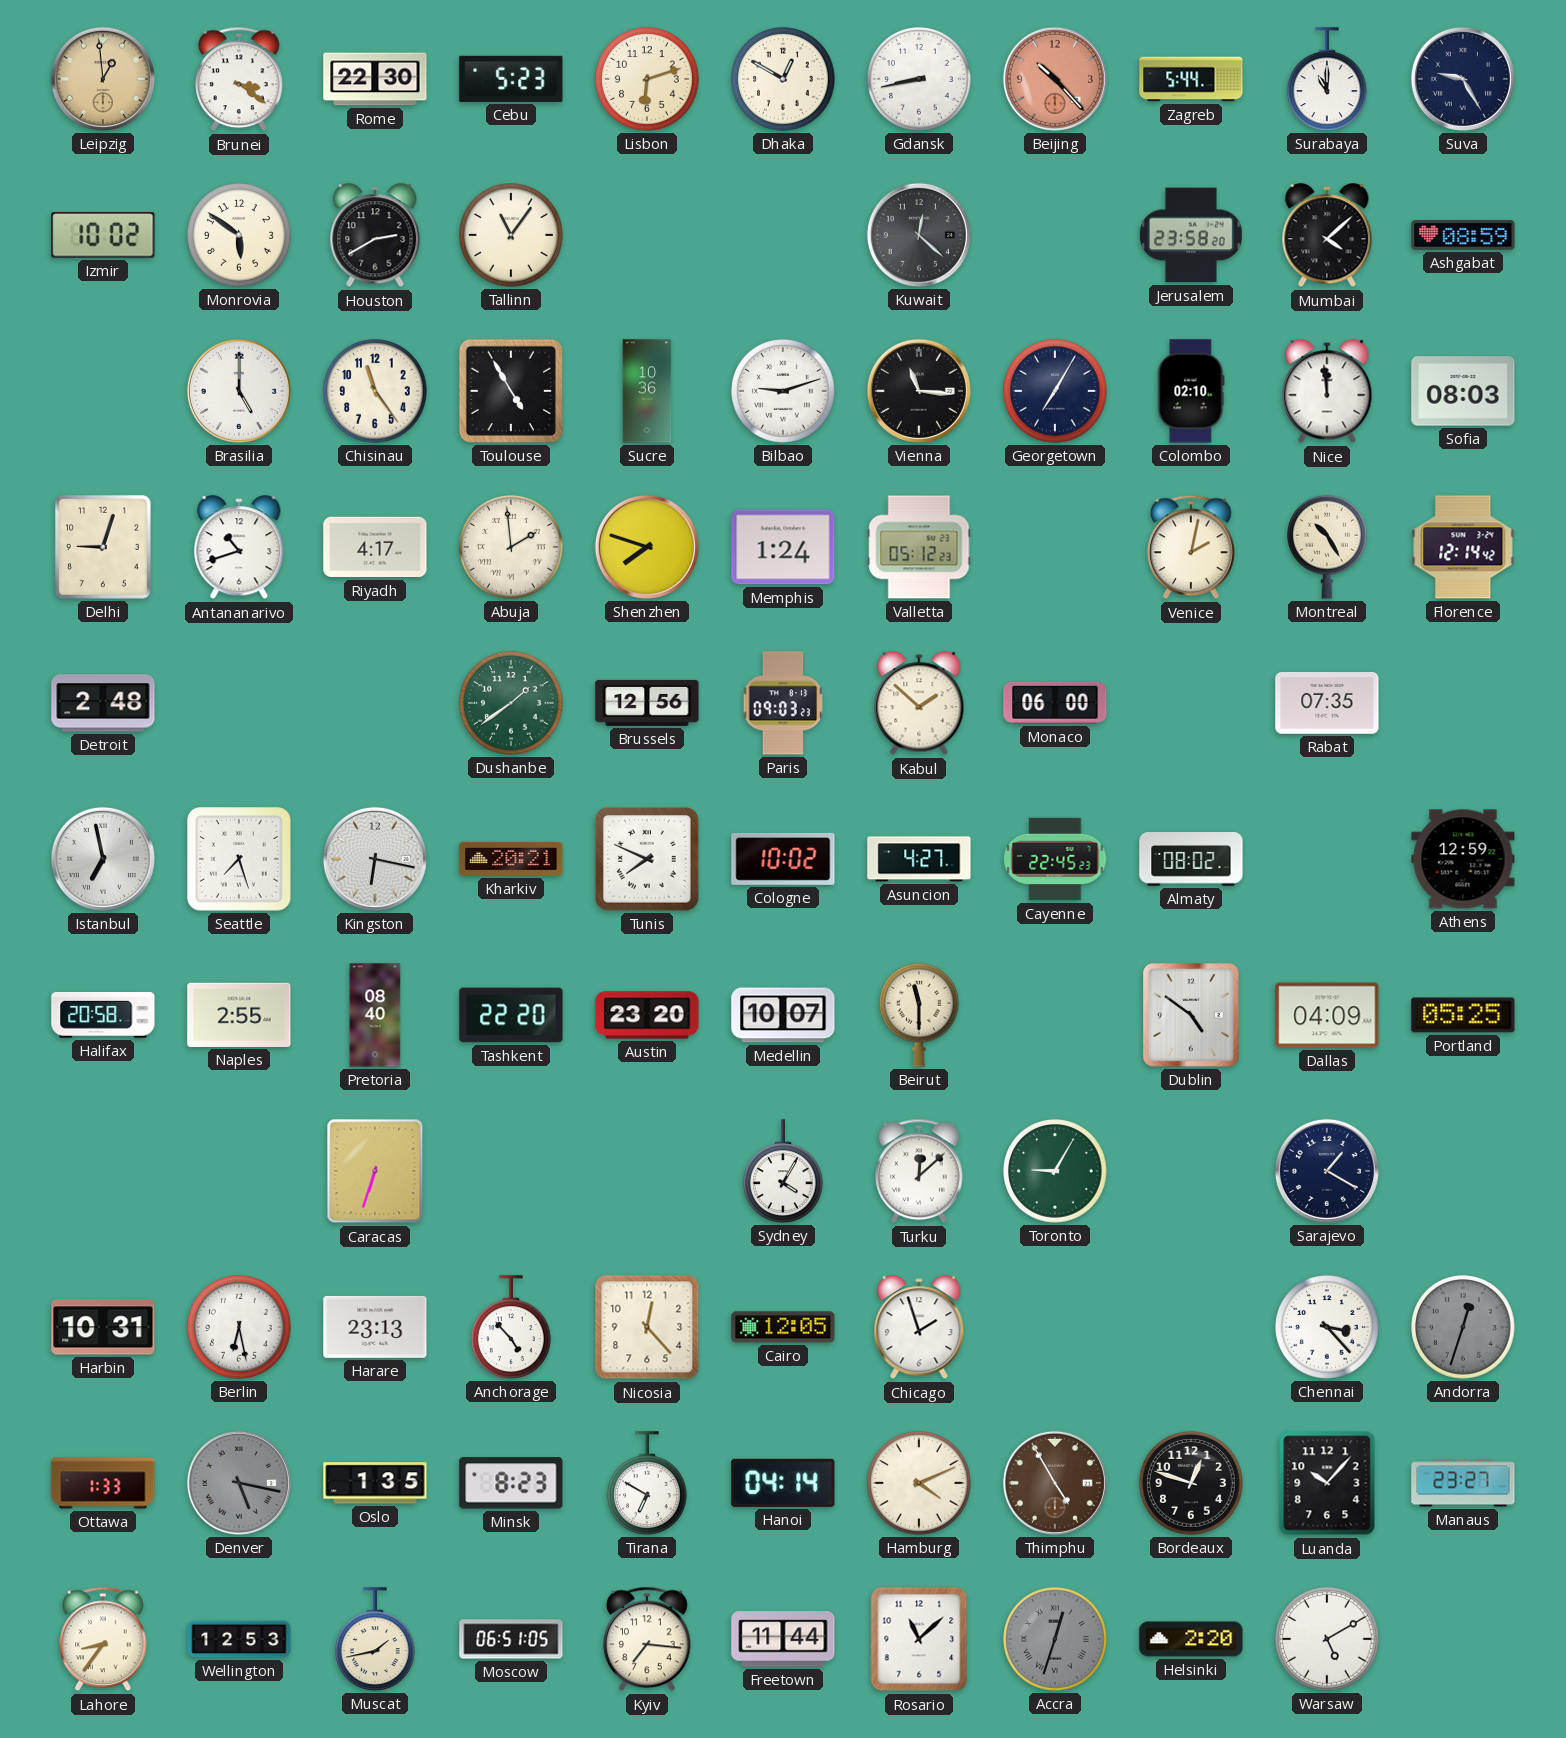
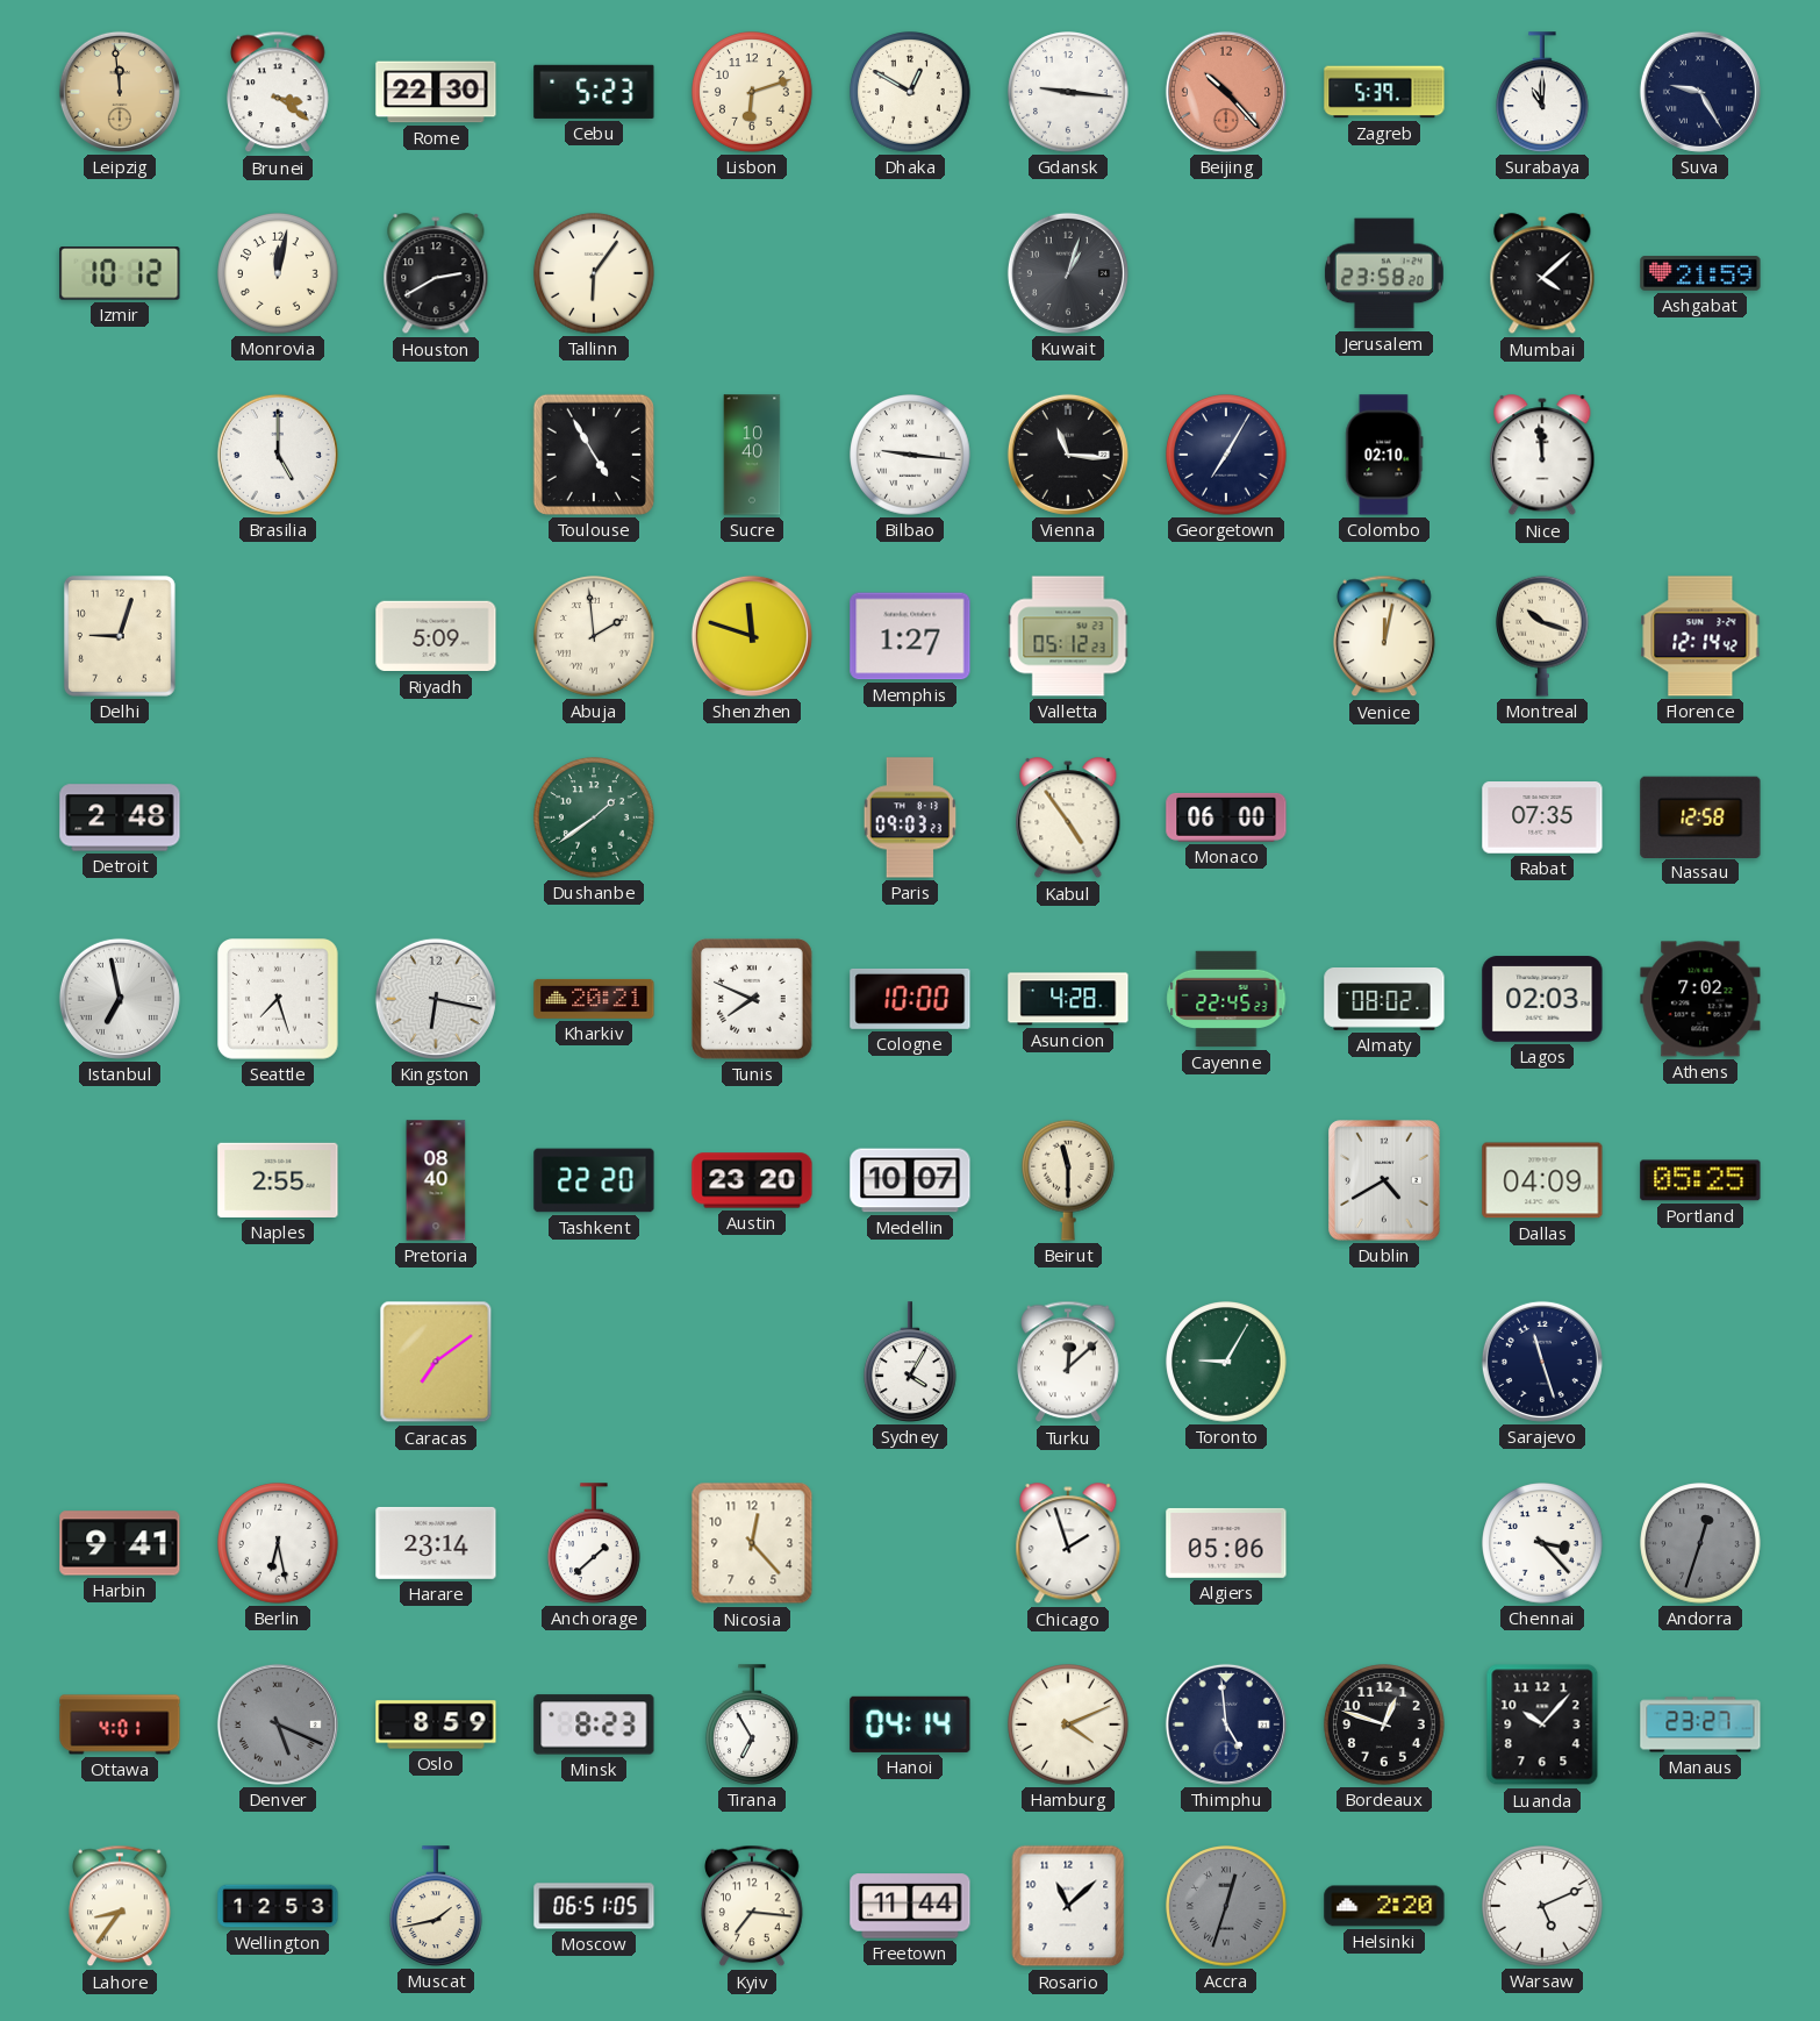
Leipzig: 12:59 -> 11:59 (120, 92)
Gdansk: 8:43 -> 9:16 (1068, 92)
Zagreb: 5:44 -> 5:39 (1384, 92)
Izmir: 10:02 -> 10:12 (120, 274)
Monrovia: 5:51 -> 12:02 (278, 273)
Tallinn: 11:06 -> 6:06 (594, 273)
Kuwait: 12:22 -> 1:03 (1068, 273)
Ashgabat: 08:59 -> 21:59 (1700, 273)
Chisinau: 11:24 -> none (375, 391)
Sucre: 10:36 -> 10:40 (752, 455)
Bilbao: 9:12 -> 9:16 (910, 455)
Sofia: 08:03 -> none (1463, 391)
Antananarivo: 10:42 -> none (239, 548)
Riyadh: 4:17 -> 5:09 (436, 636)
Shenzhen: 7:48 -> 11:48 (752, 636)
Memphis: 1:24 -> 1:27 (910, 636)
Venice: 2:02 -> 12:02 (1384, 636)
Montreal: 10:25 -> 10:18 (1543, 636)
Brussels: 12:56 -> none (647, 703)
Kabul: 1:52 -> 4:54 (1068, 819)
Nassau: none -> 12:58 (1700, 816)
Cologne: 10:02 -> 10:00 (910, 999)
Asuncion: 4:27 -> 4:28 (1068, 999)
Lagos: none -> 02:03 (1542, 999)
Athens: 12:59 -> 7:02 (1700, 999)
Halifax: 20:58 -> none (103, 1015)
Dublin: 4:51 -> 4:40 (1384, 1180)
Caracas: 6:33 -> 7:09 (436, 1362)
Sarajevo: 1:20 -> 11:27 (1542, 1362)
Harbin: 10:31 -> 9:41 (120, 1543)
Harare: 23:13 -> 23:14 (436, 1543)
Anchorage: 4:53 -> 1:38 (595, 1543)
Cairo: 12:05 -> none (783, 1327)
Algiers: none -> 05:06 (1226, 1543)
Ottawa: 1:33 -> 4:01 (120, 1724)
Denver: 5:17 -> 5:19 (278, 1724)
Oslo: 1:35 -> 8:59 (436, 1724)
Tirana: 6:50 -> 6:55 (753, 1724)
Thimphu: 4:55 -> 4:59 (1226, 1724)
Thimphu dial: brown -> navy (1226, 1724)
Warsaw: 5:10 -> 5:11 (1542, 1906)
